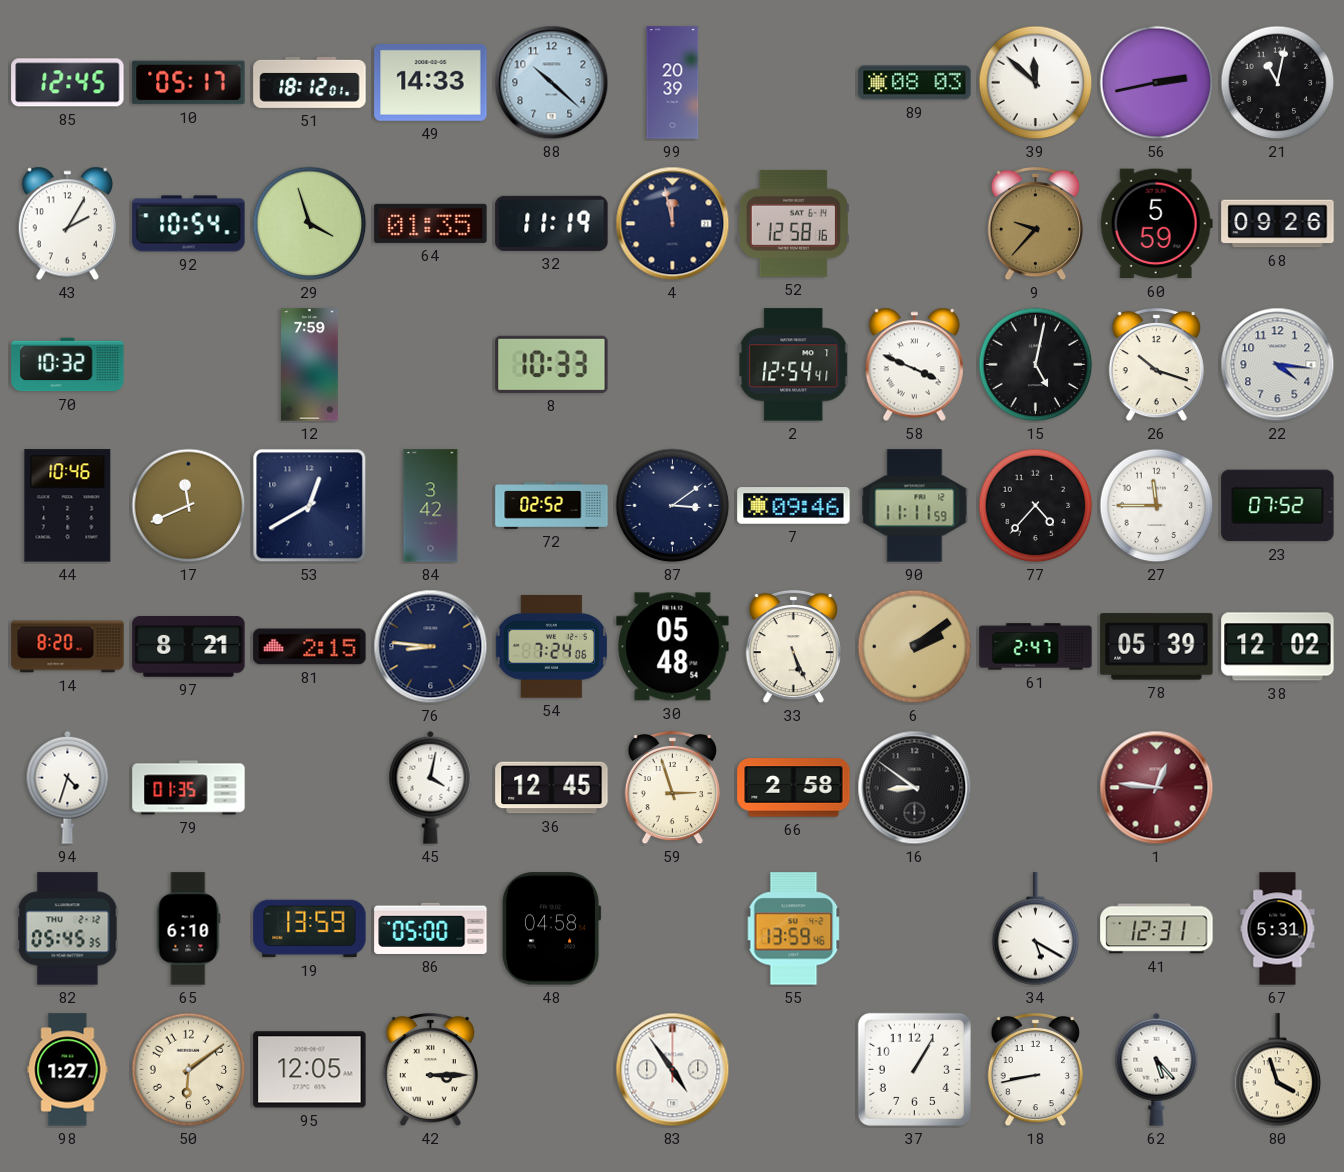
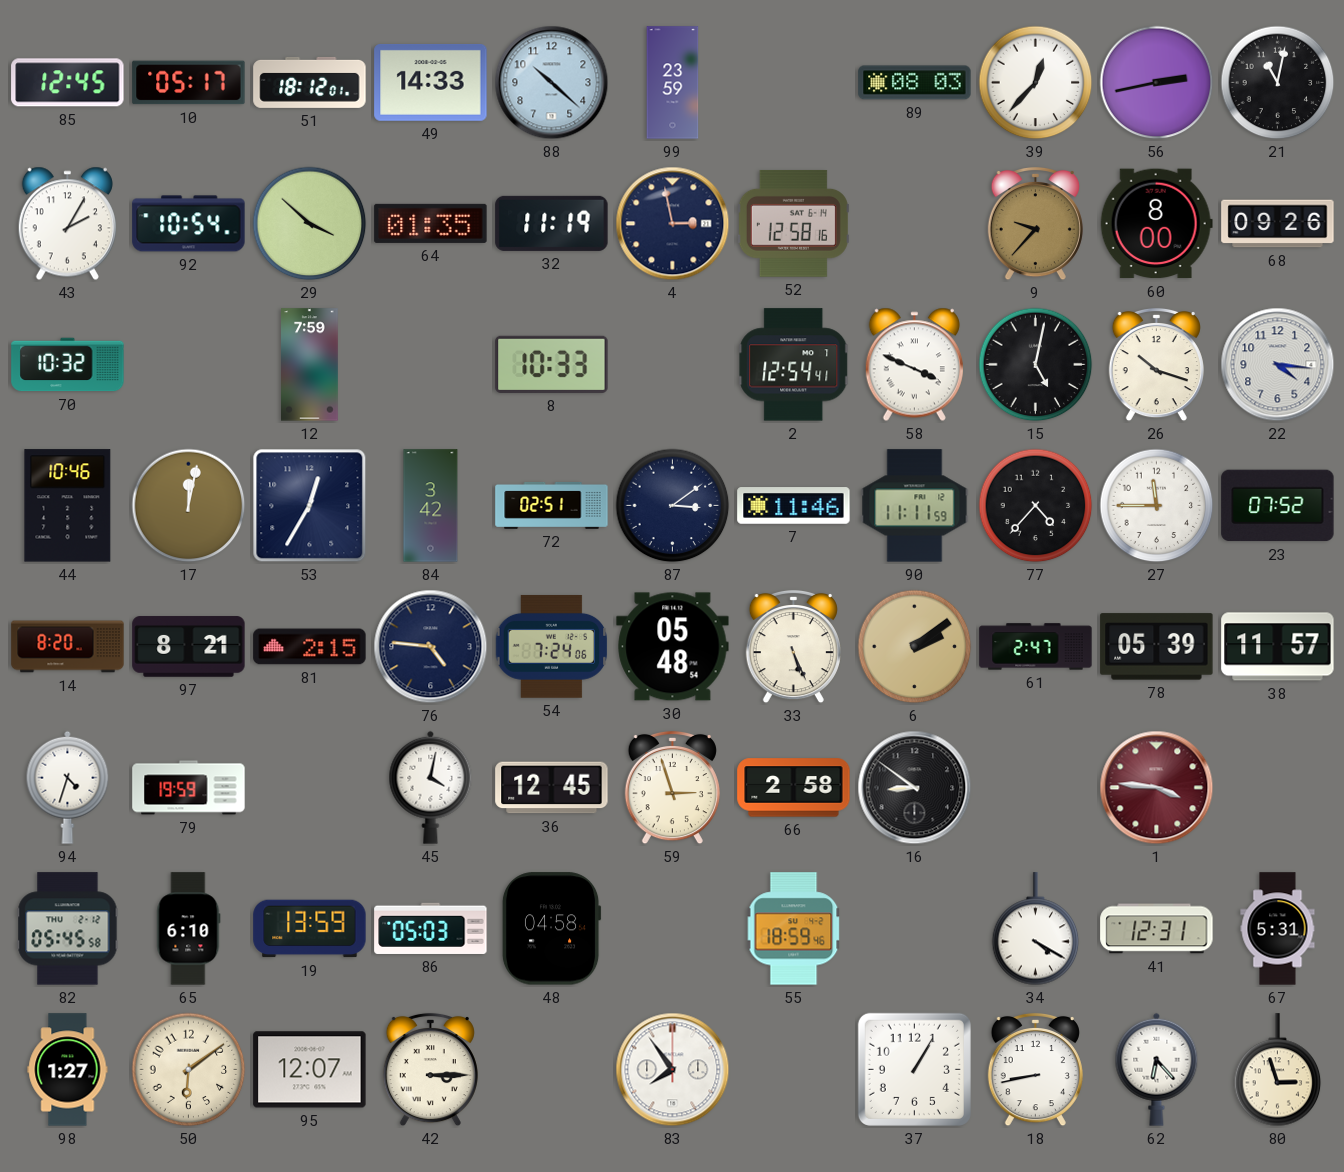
99: 20:39 -> 23:59 (673, 83)
39: 11:52 -> 12:37 (1036, 83)
29: 3:57 -> 3:52 (310, 224)
4: 11:58 -> 2:58 (673, 224)
60: 5:59 -> 8:00 (1156, 224)
17: 11:41 -> 12:02 (189, 506)
53: 12:40 -> 12:35 (310, 506)
72: 02:52 -> 02:51 (552, 505)
7: 09:46 -> 11:46 (794, 506)
76: 8:46 -> 4:46 (431, 647)
38: 12:02 -> 11:57 (1278, 647)
79: 01:35 -> 19:59 (189, 788)
1: 12:46 -> 3:46 (1157, 788)
82: 05:45:35 -> 05:45:58 (68, 929)
86: 05:00 -> 05:03 (431, 928)
55: 13:59 -> 18:59 (794, 929)
34: 5:20 -> 4:20 (1036, 929)
95: 12:05 -> 12:07 (310, 1070)
83: 4:54 -> 7:54 (673, 1070)
62: 5:23 -> 6:23 (1157, 1069)
80: 3:57 -> 2:57 (1278, 1070)
